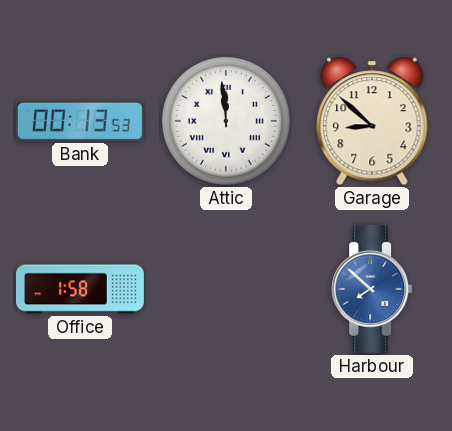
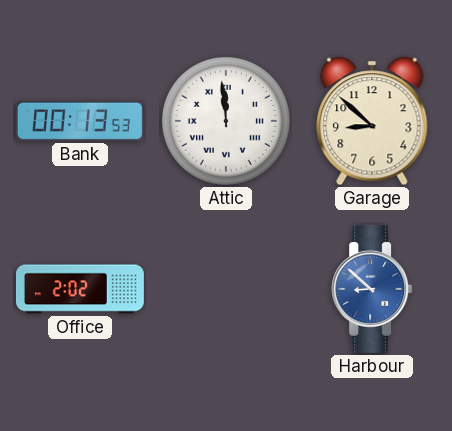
Office: 1:58 -> 2:02 (80, 289)
Harbour: 7:52 -> 8:52 (372, 289)
